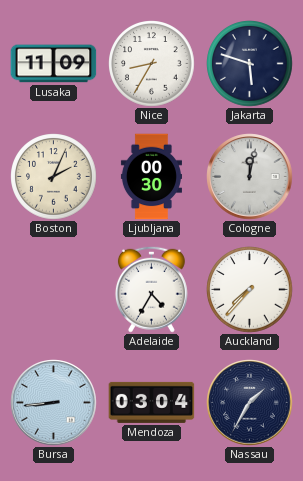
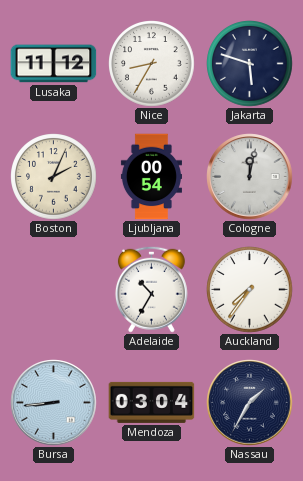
Lusaka: 11:09 -> 11:12 (54, 64)
Ljubljana: 00:30 -> 00:54 (151, 177)
Adelaide: 4:35 -> 10:35 (151, 289)
Auckland: 7:37 -> 7:36 (250, 290)
